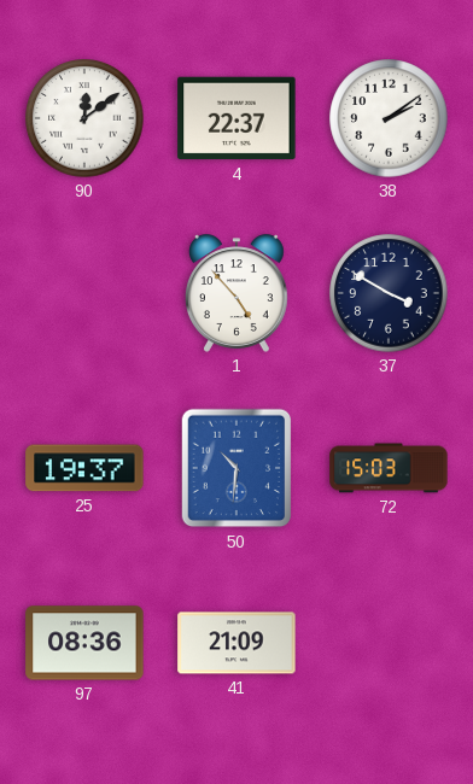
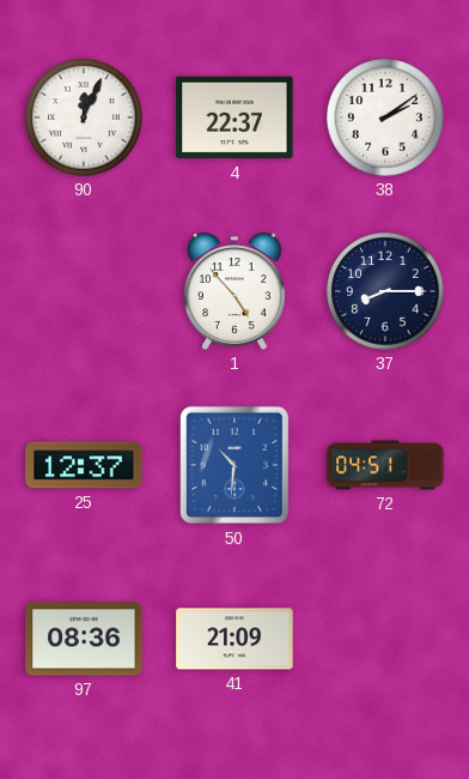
90: 12:09 -> 12:04 (84, 117)
37: 3:50 -> 8:15 (385, 291)
25: 19:37 -> 12:37 (84, 465)
72: 15:03 -> 04:51 (385, 465)
